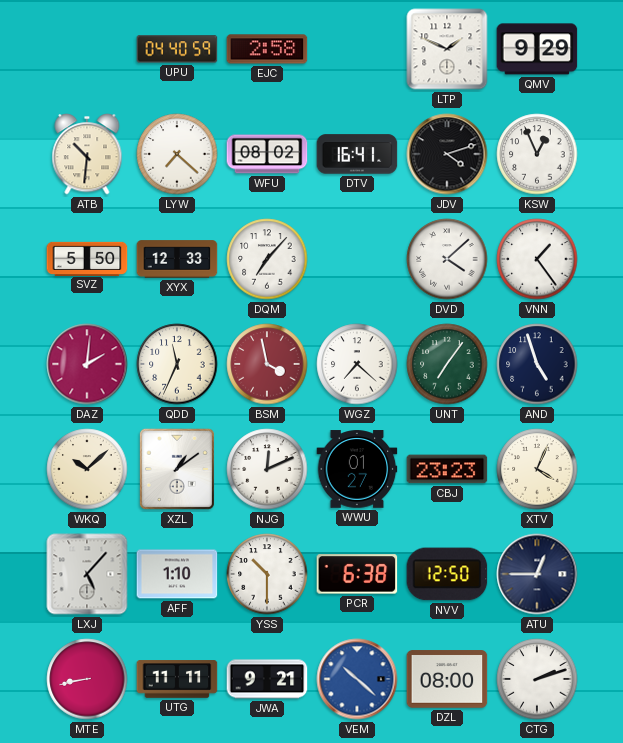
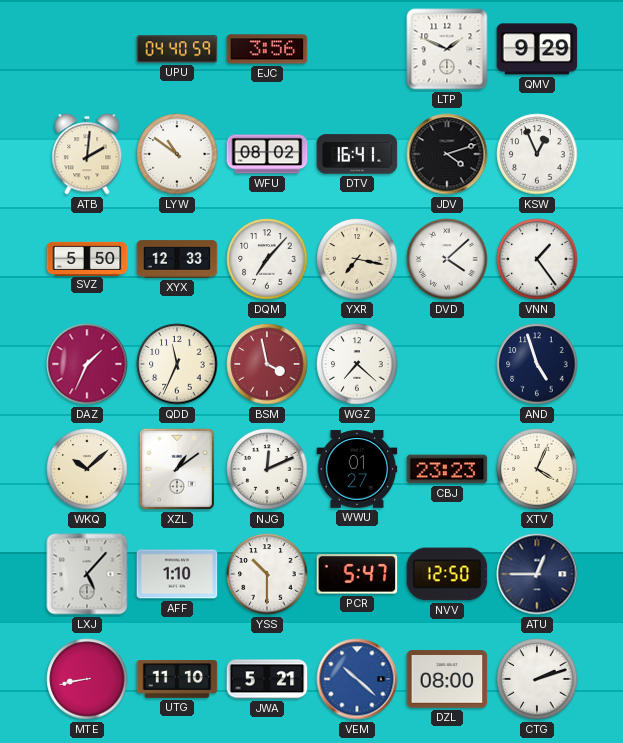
EJC: 2:58 -> 3:56 (267, 49)
ATB: 10:31 -> 2:01 (87, 154)
LYW: 7:22 -> 10:51 (177, 154)
YXR: none -> 7:17 (357, 259)
DAZ: 2:01 -> 1:34 (87, 364)
UNT: 7:06 -> none (447, 364)
PCR: 6:38 -> 5:47 (357, 574)
UTG: 11:11 -> 11:10 (177, 679)
JWA: 9:21 -> 5:21 (267, 679)
